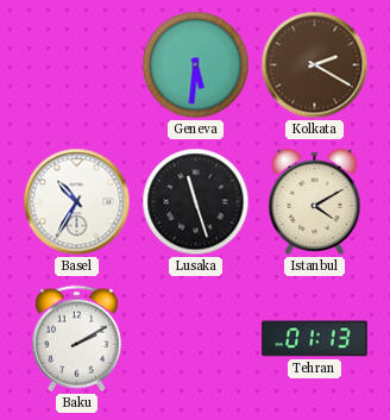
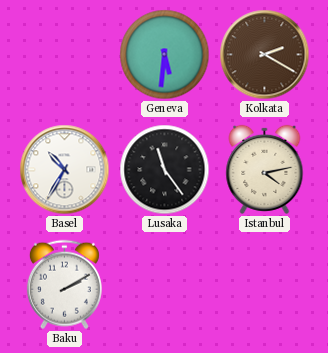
Lusaka: 11:27 -> 11:24 (165, 170)
Istanbul: 4:10 -> 4:13 (265, 169)
Tehran: 01:13 -> none (315, 339)
